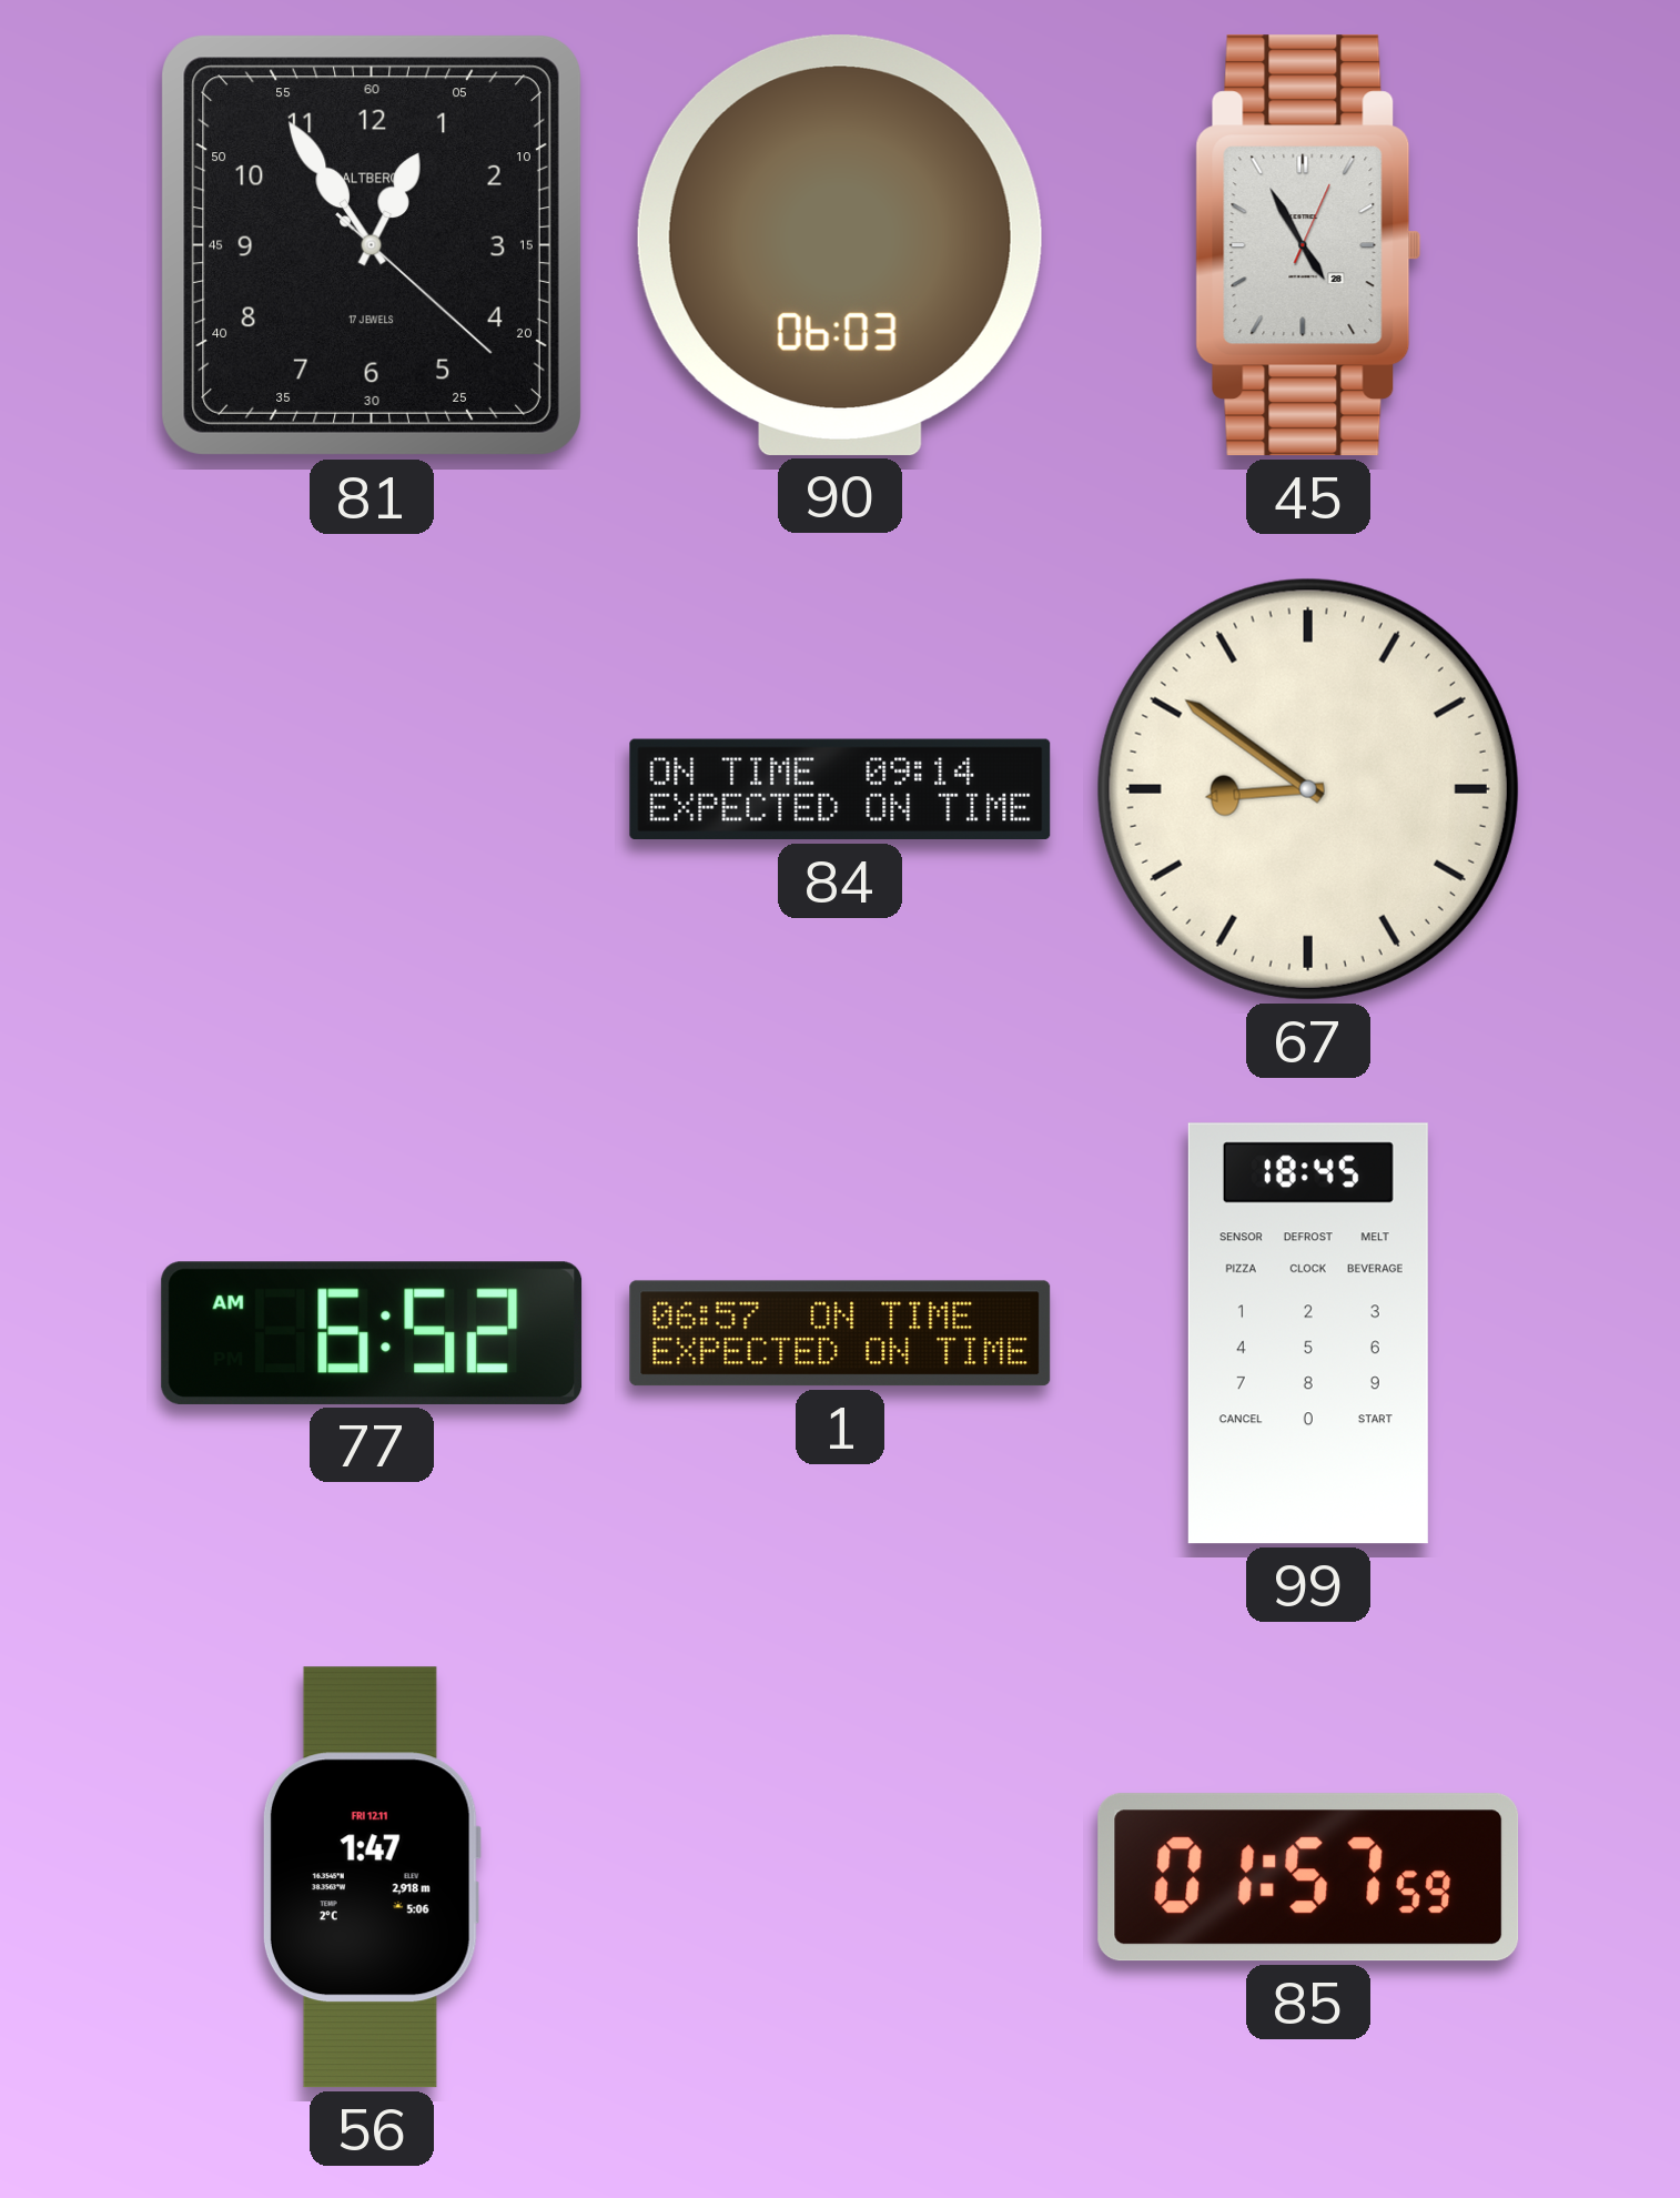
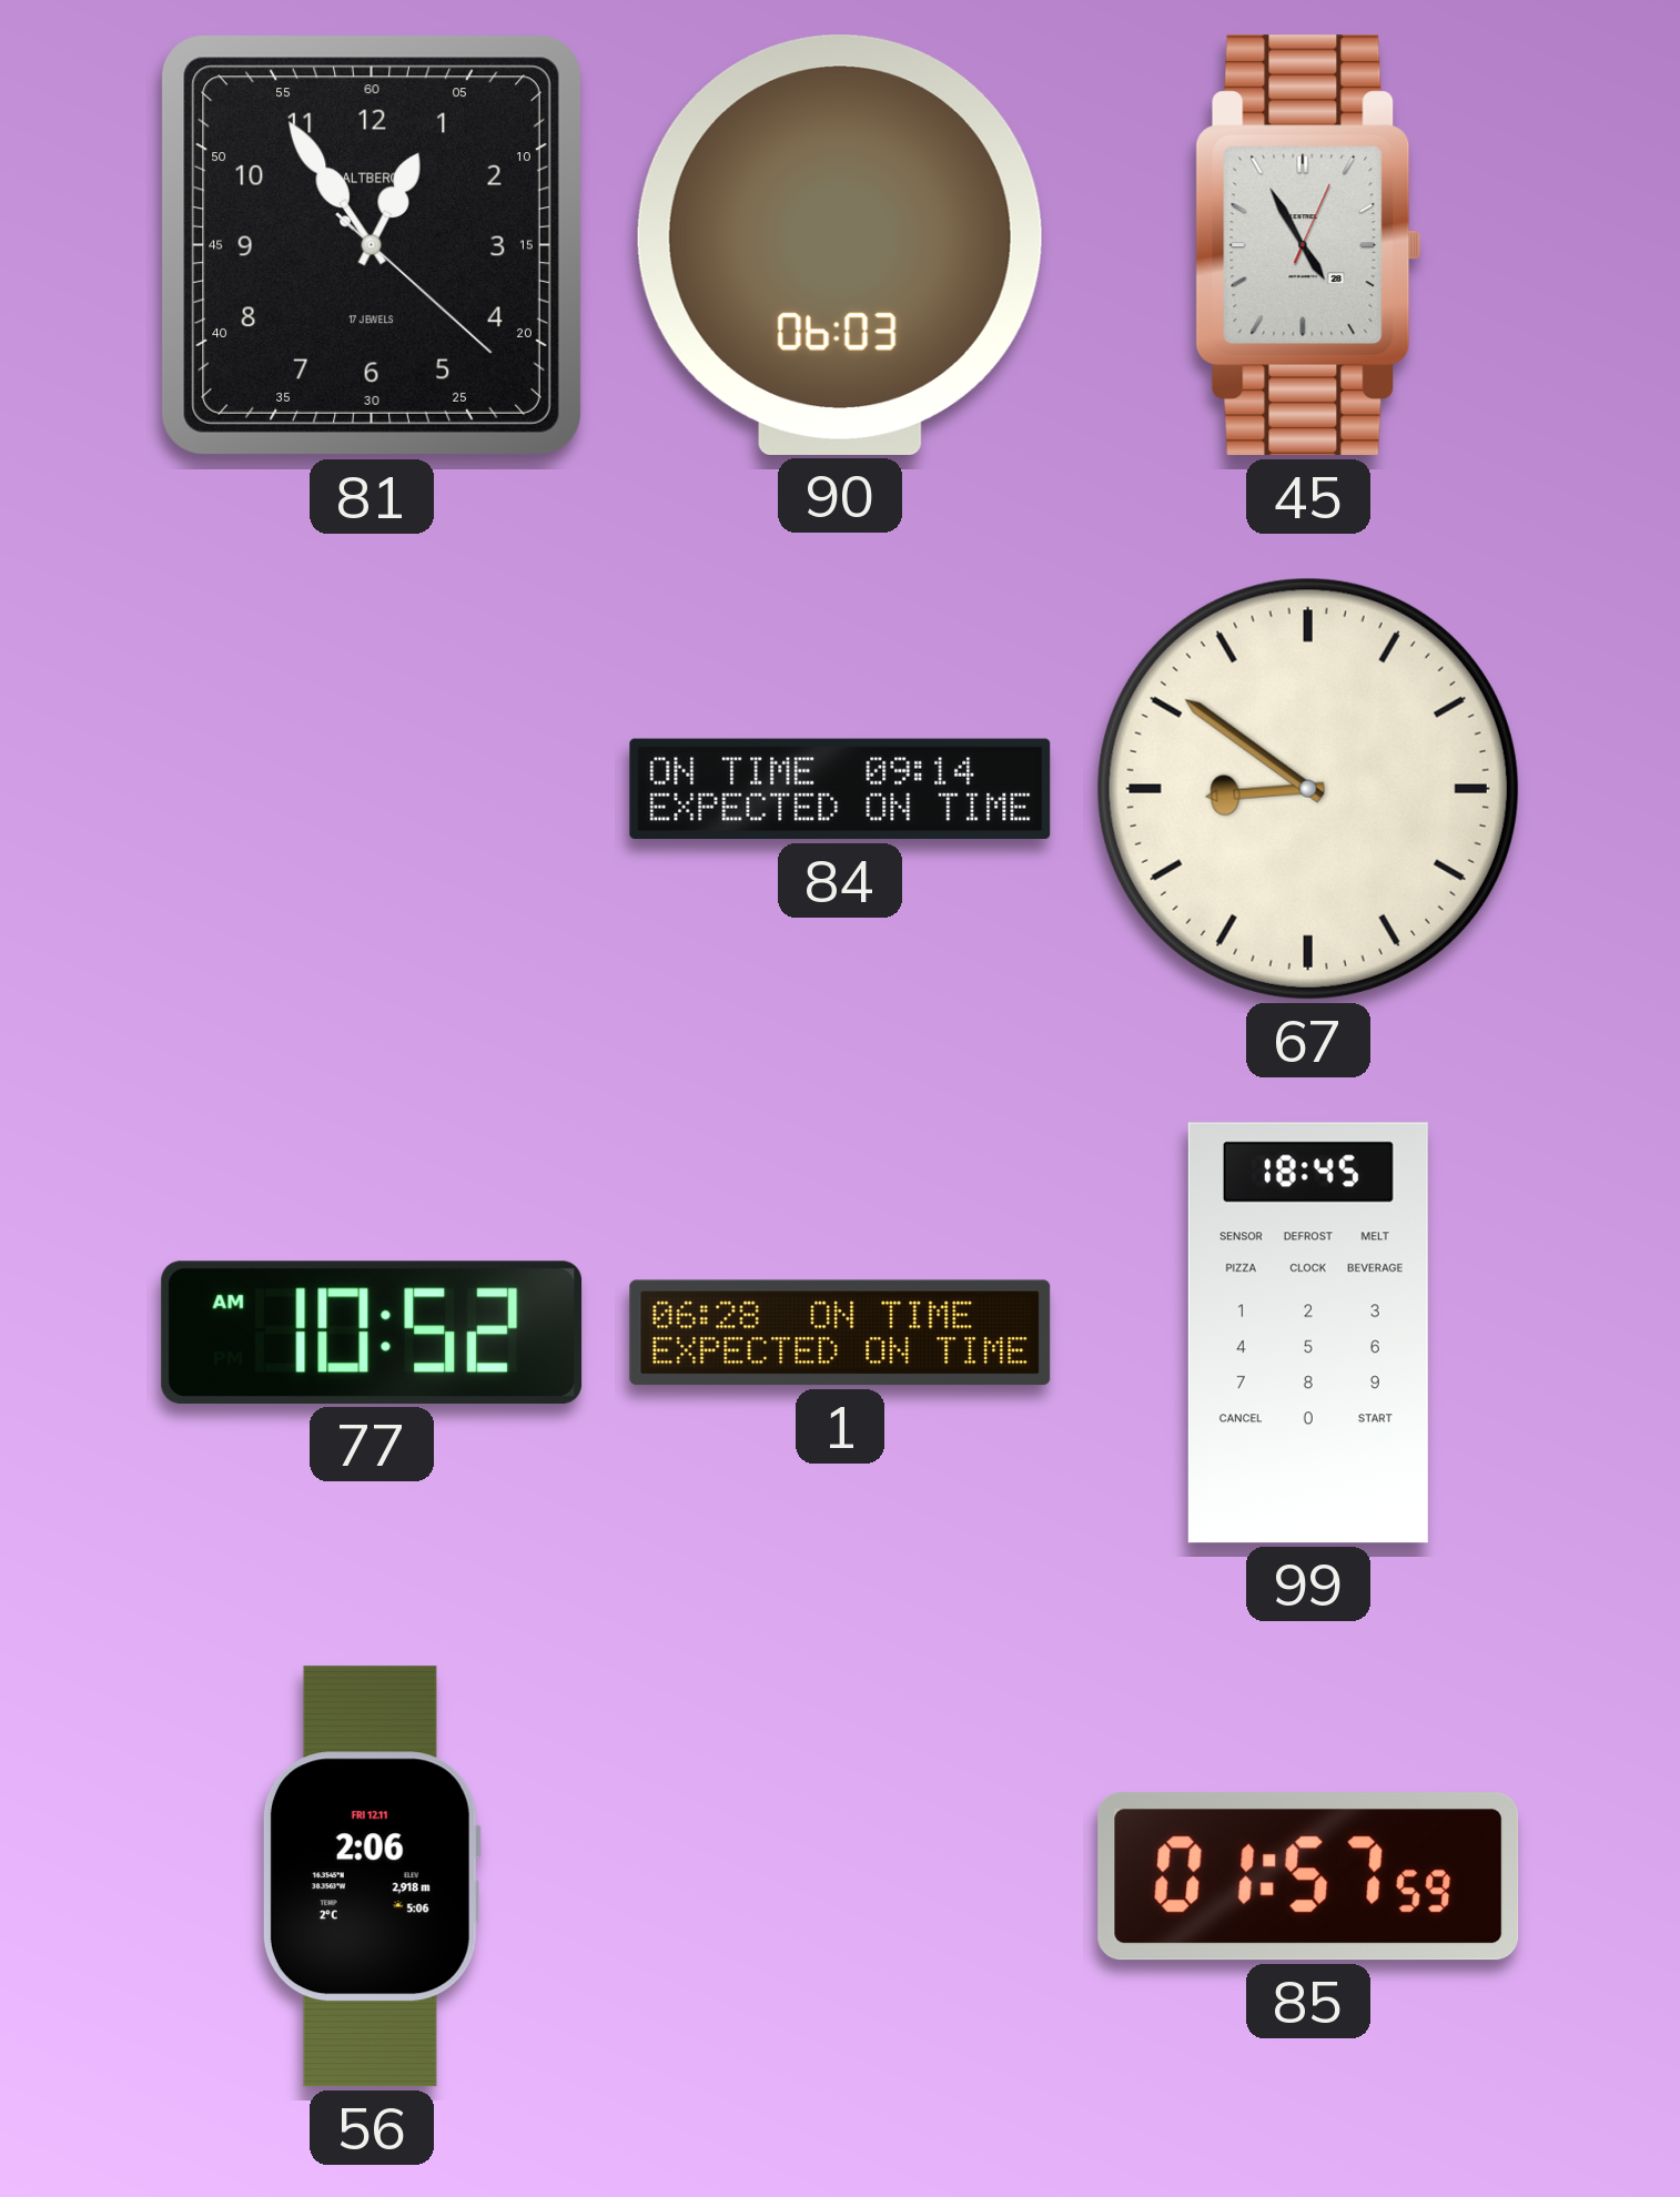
77: 6:52 -> 10:52 (372, 1333)
1: 06:57 -> 06:28 (840, 1333)
56: 1:47 -> 2:06 (372, 1876)
